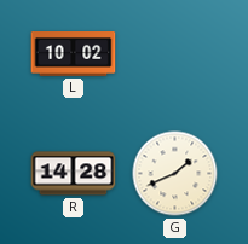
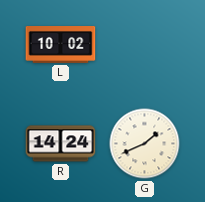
R: 14:28 -> 14:24 (61, 144)
